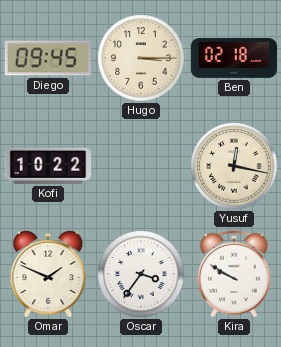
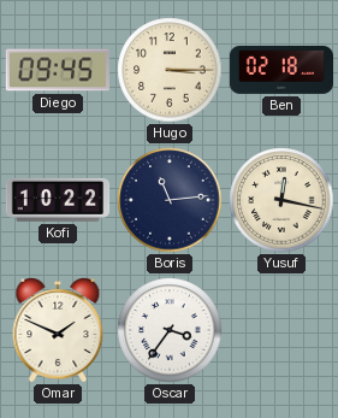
Boris: none -> 11:14 (170, 200)
Kira: 9:50 -> none (234, 274)
